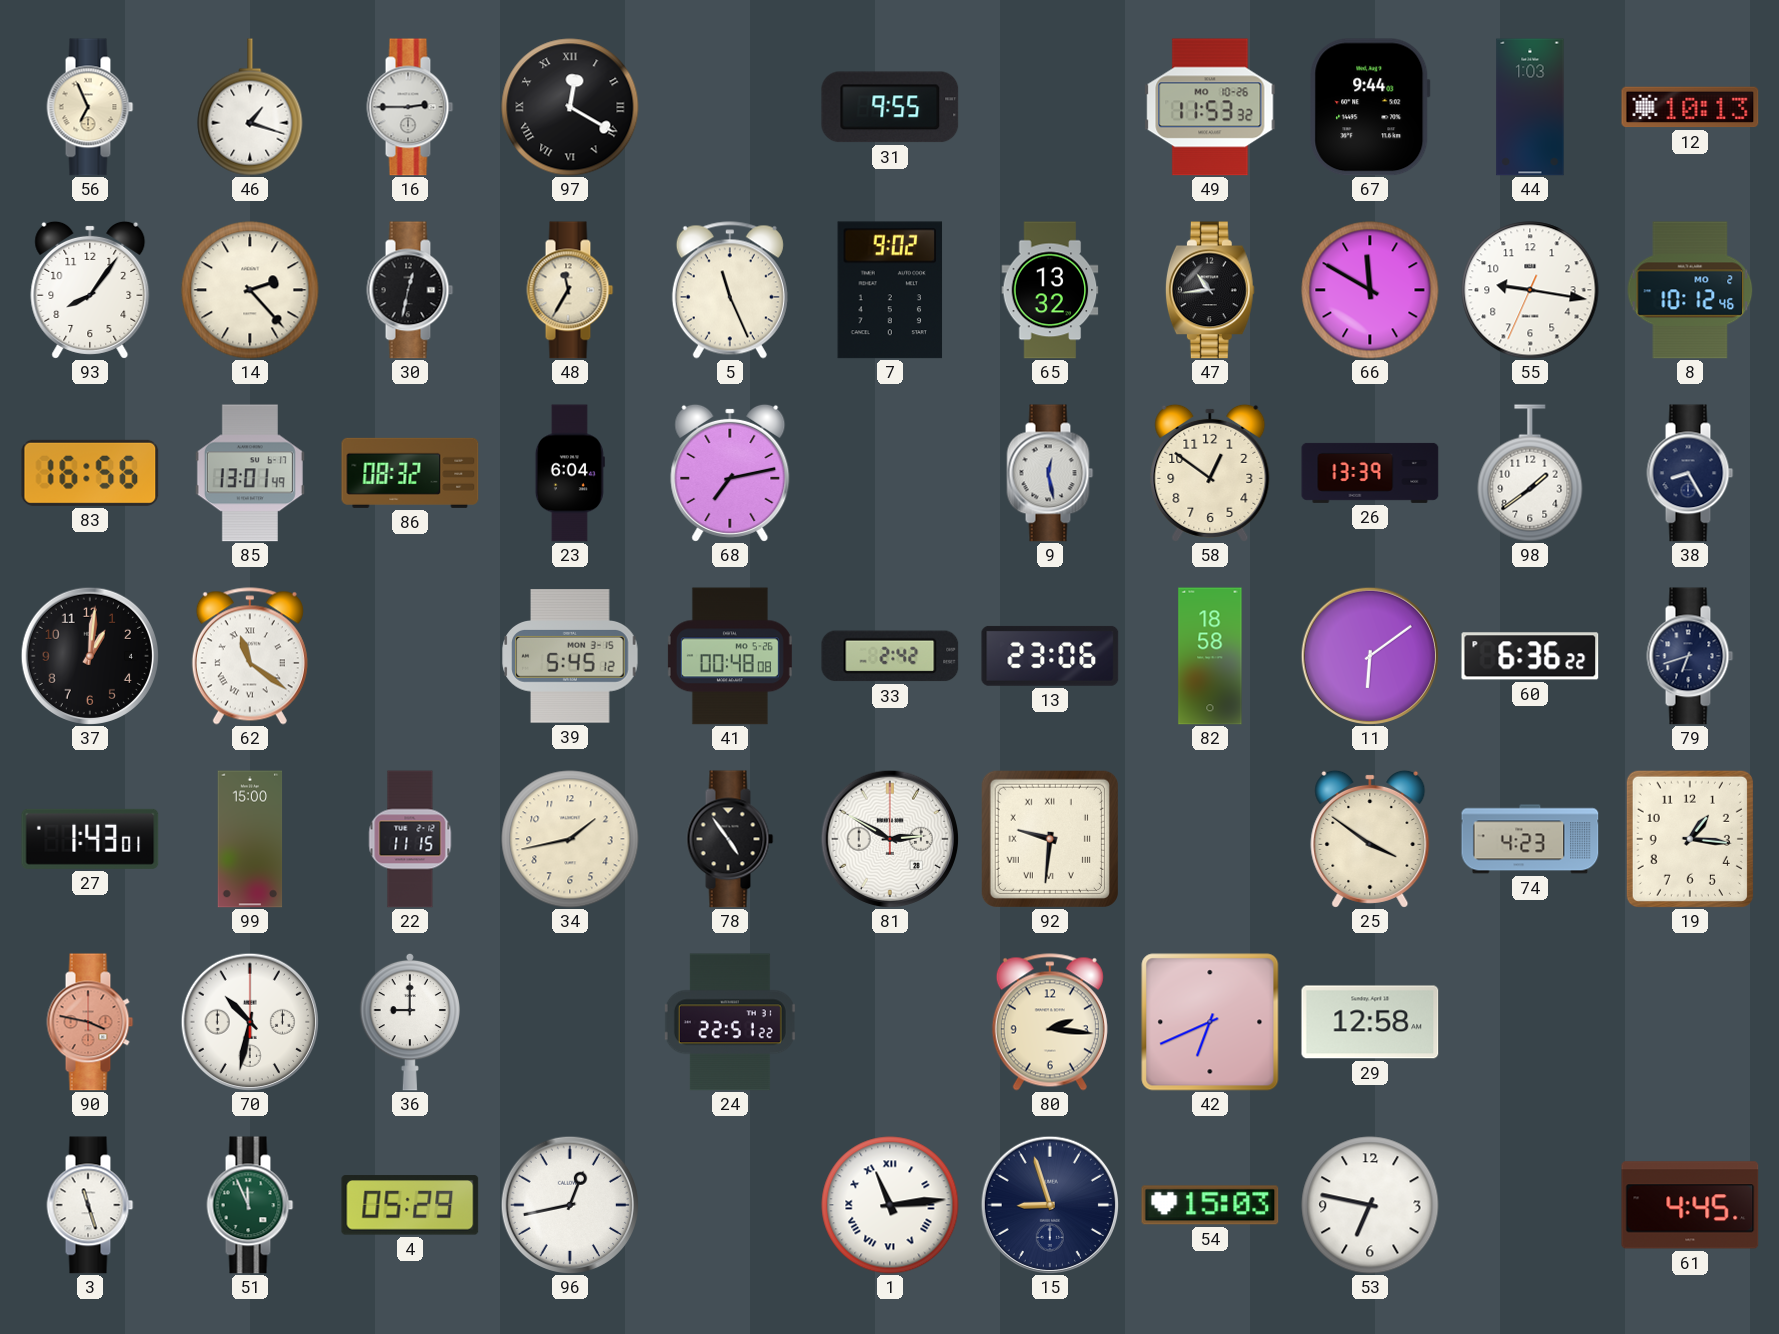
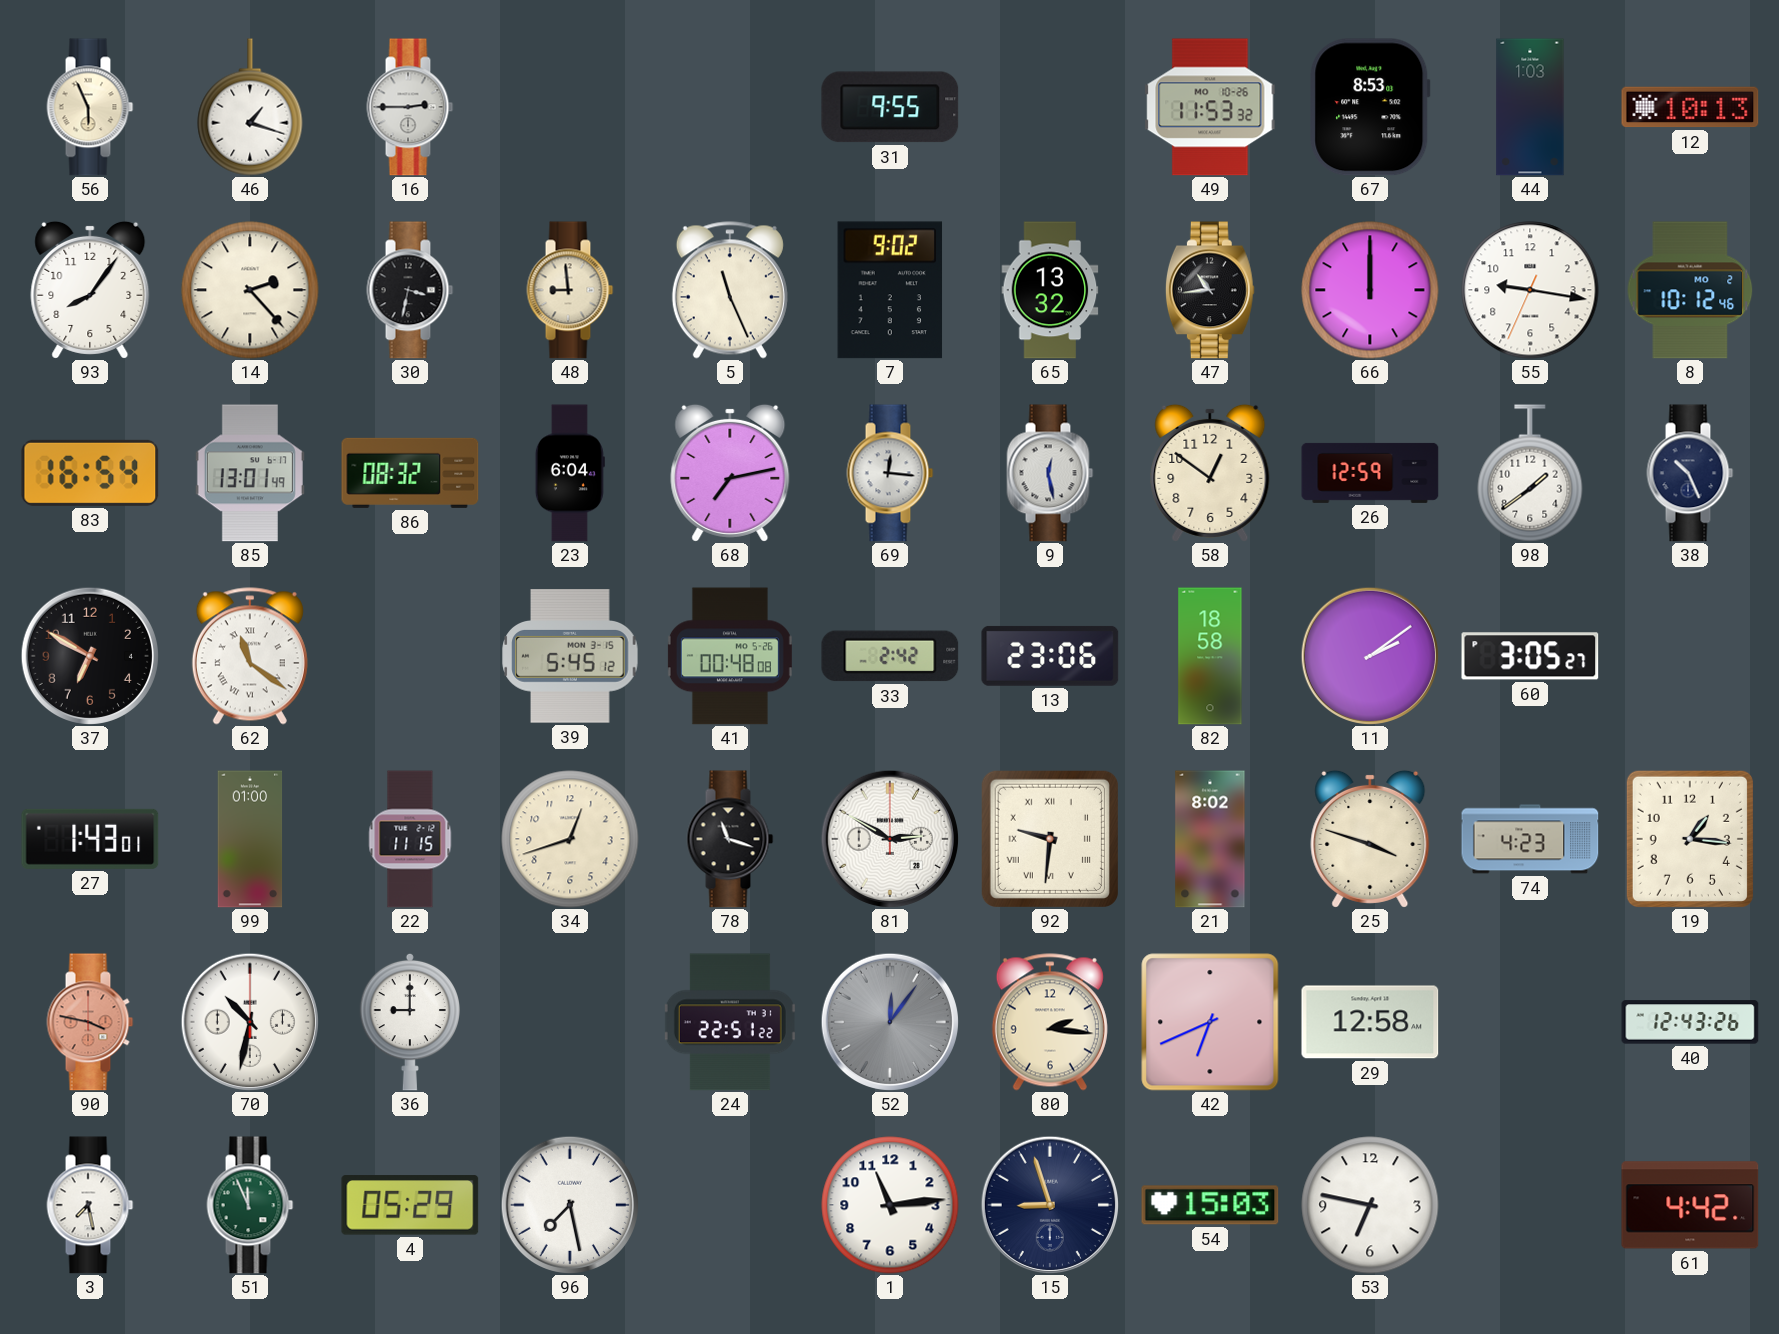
56: 6:56 -> 5:56 (90, 107)
97: 12:20 -> none (570, 107)
67: 9:44 -> 8:53 (1370, 107)
30: 12:32 -> 3:32 (410, 290)
48: 11:35 -> 8:59 (570, 290)
66: 11:50 -> 12:00 (1370, 290)
83: 16:56 -> 16:54 (90, 473)
69: none -> 12:16 (890, 473)
26: 13:39 -> 12:59 (1370, 473)
38: 8:25 -> 10:26 (1690, 473)
37: 1:01 -> 6:50 (89, 655)
11: 6:09 -> 2:09 (1369, 655)
60: 6:36 -> 3:05 (1530, 656)
79: 6:42 -> none (1690, 656)
99: 15:00 -> 01:00 (250, 839)
34: 1:43 -> 12:42 (570, 839)
78: 4:54 -> 11:18 (730, 839)
21: none -> 8:02 (1210, 839)
25: 3:51 -> 3:48 (1370, 839)
52: none -> 12:06 (889, 1021)
40: none -> 12:43 (1690, 1022)
3: 11:27 -> 7:28 (90, 1205)
96: 12:43 -> 7:28 (569, 1204)
1 numerals: Roman -> Arabic (890, 1205)
61: 4:45 -> 4:42 (1690, 1205)
